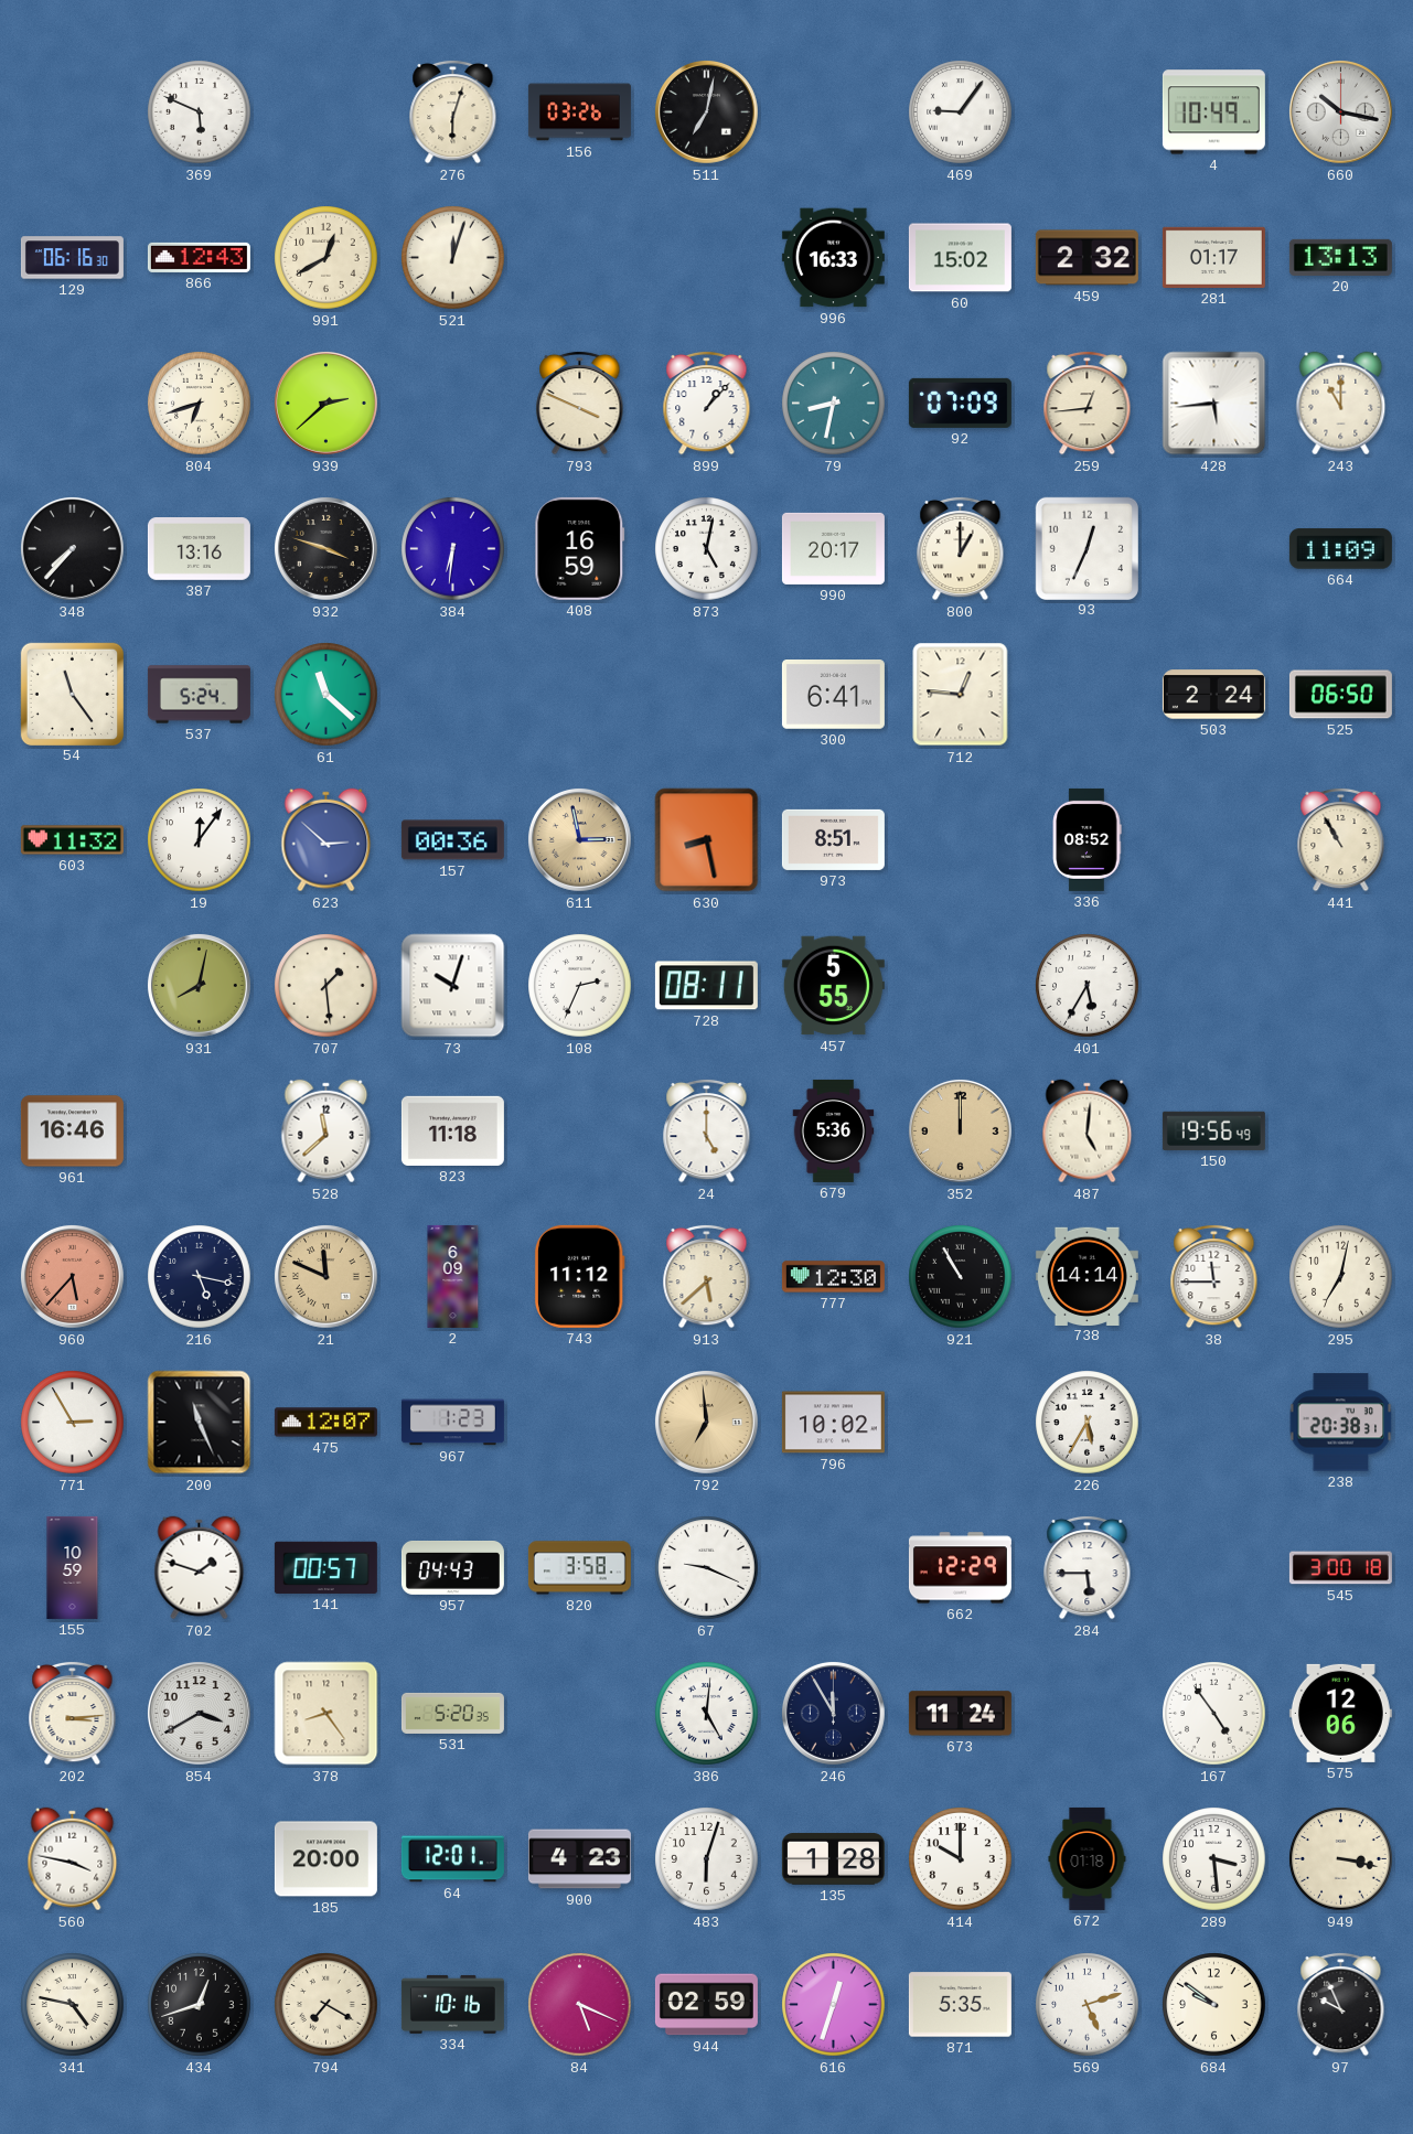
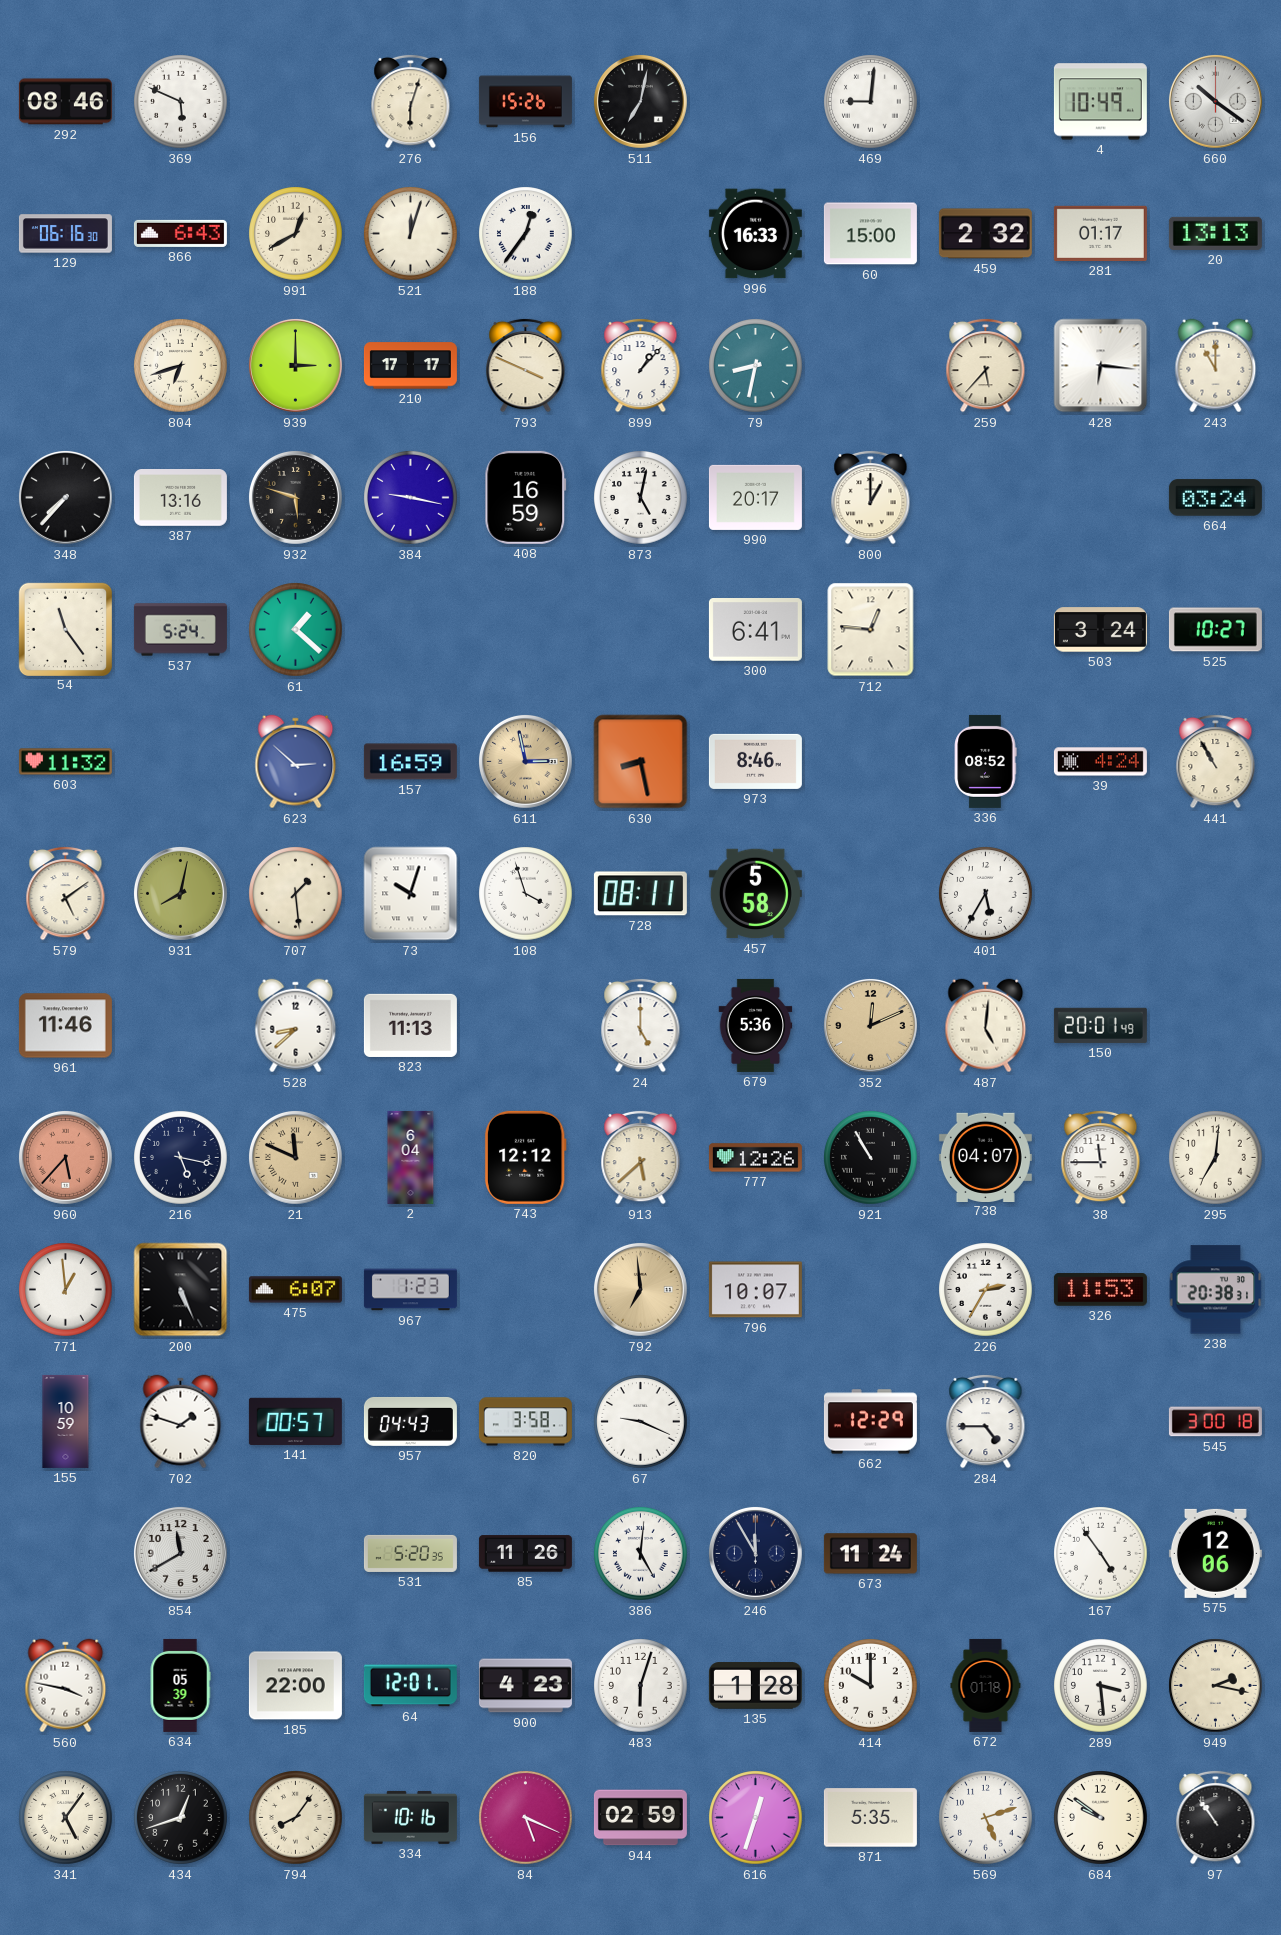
292: none -> 08:46 (65, 102)
156: 03:26 -> 15:26 (525, 102)
469: 9:06 -> 9:01 (871, 102)
660: 10:17 -> 10:21 (1215, 101)
866: 12:43 -> 6:43 (180, 233)
188: none -> 12:36 (526, 234)
60: 15:02 -> 15:00 (870, 234)
939: 2:38 -> 3:00 (295, 365)
210: none -> 17:17 (410, 366)
92: 07:09 -> none (960, 403)
259: 12:44 -> 5:37 (986, 365)
428: 5:44 -> 6:16 (1101, 366)
932: 3:48 -> 5:48 (295, 497)
384: 6:31 -> 9:17 (411, 498)
93: 12:34 -> none (1086, 548)
664: 11:09 -> 03:24 (1215, 498)
61: 11:22 -> 1:22 (296, 630)
503: 2:24 -> 3:24 (1100, 630)
525: 06:50 -> 10:27 (1215, 630)
19: 12:06 -> none (200, 840)
157: 00:36 -> 16:59 (410, 762)
973: 8:51 -> 8:46 (755, 761)
39: none -> 4:24 (1100, 762)
579: none -> 5:09 (66, 893)
108: 2:34 -> 3:57 (526, 894)
457: 5:55 -> 5:58 (755, 894)
961: 16:46 -> 11:46 (65, 1026)
528: 11:38 -> 8:38 (296, 1026)
823: 11:18 -> 11:13 (410, 1025)
352: 12:00 -> 12:11 (870, 1025)
150: 19:56 -> 20:01 (1100, 1025)
2: 6:09 -> 6:04 (411, 1157)
743: 11:12 -> 12:12 (525, 1157)
777: 12:30 -> 12:26 (755, 1158)
738: 14:14 -> 04:07 (985, 1157)
295: 7:02 -> 7:01 (1216, 1158)
771: 2:55 -> 12:59 (66, 1290)
200: 11:26 -> 5:26 (181, 1290)
475: 12:07 -> 6:07 (295, 1290)
796: 10:02 -> 10:07 (755, 1290)
226: 5:35 -> 2:35 (986, 1290)
326: none -> 11:53 (1100, 1290)
284: 5:45 -> 4:45 (986, 1421)
202: 3:14 -> none (73, 1713)
854: 3:40 -> 11:40 (180, 1553)
378: 8:24 -> none (327, 1714)
85: none -> 11:26 (525, 1554)
634: none -> 05:39 (180, 1685)
185: 20:00 -> 22:00 (295, 1686)
949: 3:17 -> 2:17 (1216, 1686)
341: 4:47 -> 5:06 (66, 1818)
794: 7:20 -> 8:06 (296, 1818)
97: 9:56 -> 10:54 (1216, 1817)
